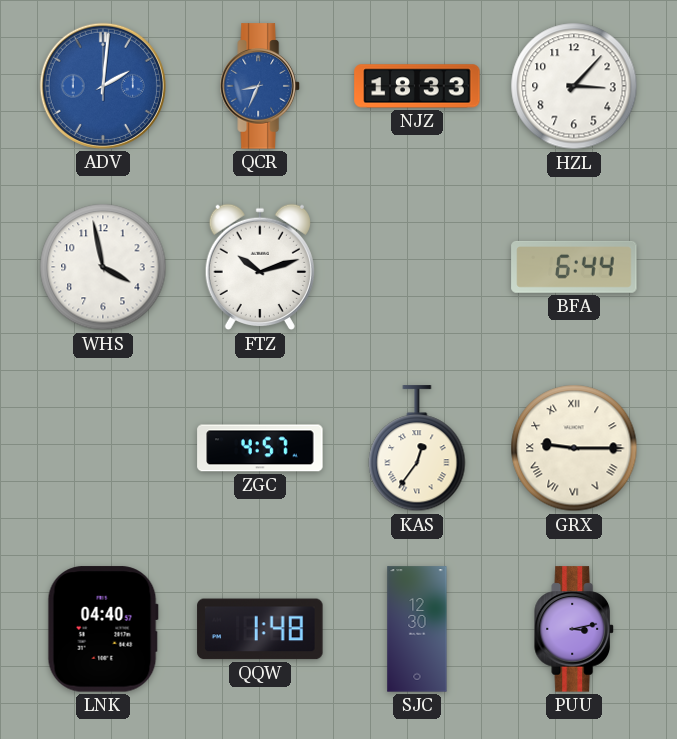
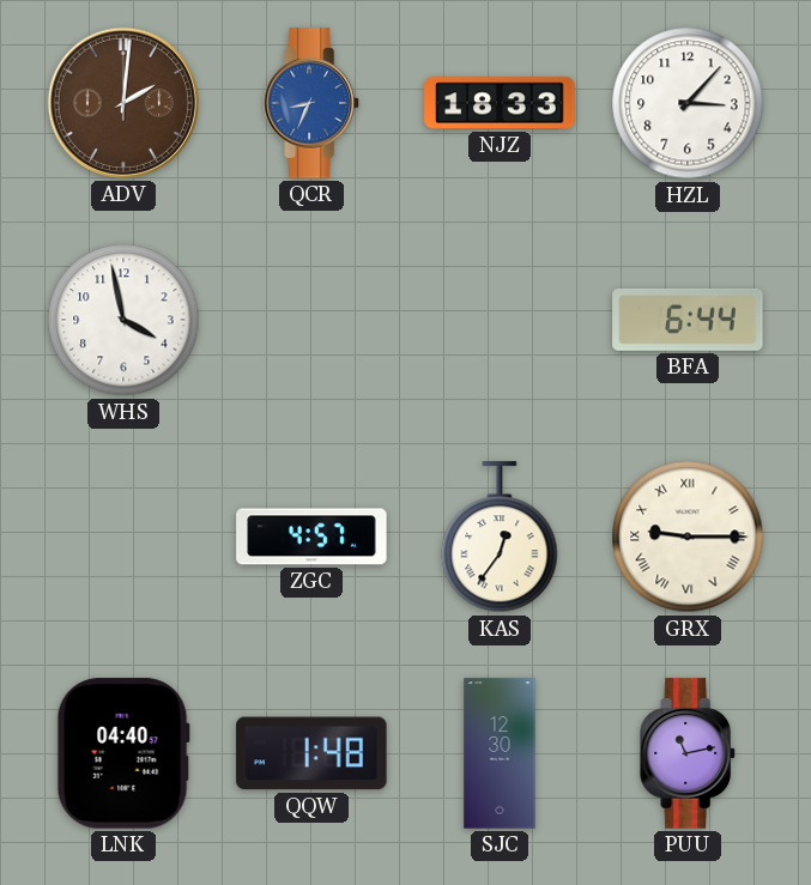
ADV dial: blue -> brown (123, 103)
FTZ: 10:12 -> none (260, 267)
PUU: 3:13 -> 11:13 (688, 753)
